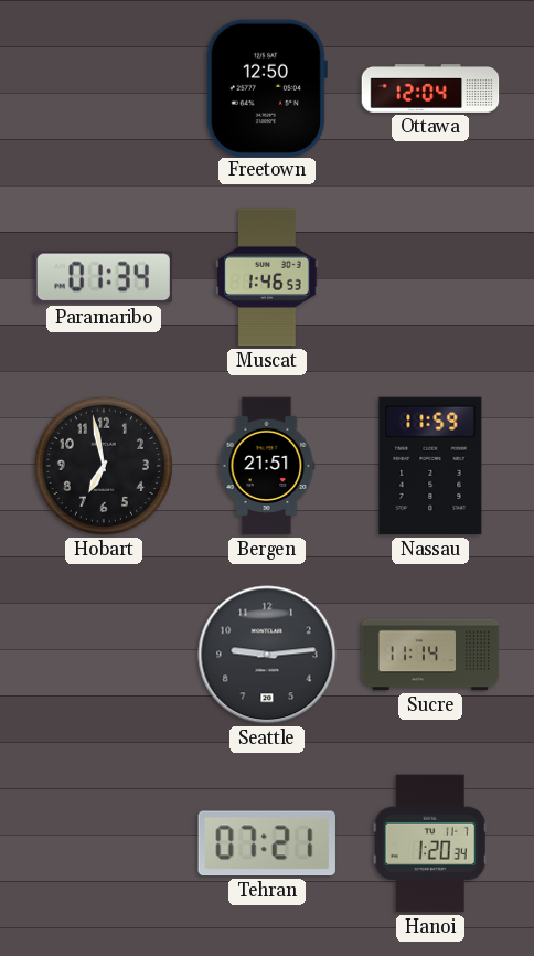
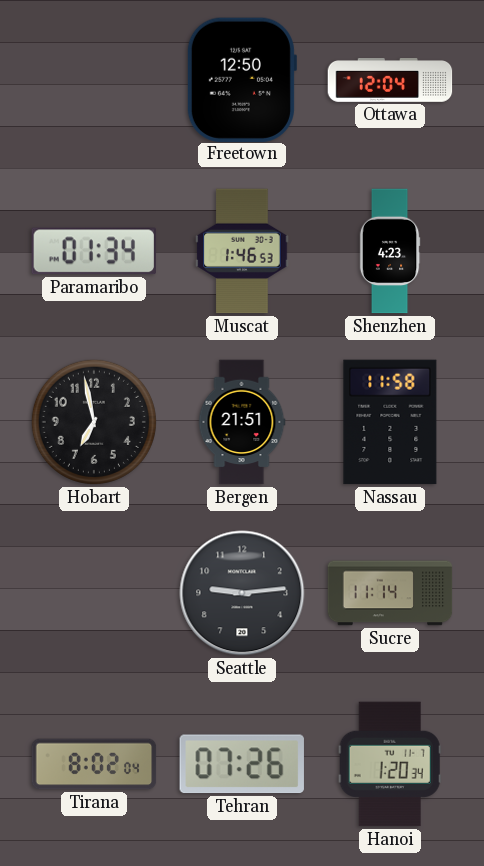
Shenzhen: none -> 4:23 (390, 251)
Nassau: 11:59 -> 11:58 (390, 422)
Tirana: none -> 8:02 (94, 764)
Tehran: 07:21 -> 07:26 (242, 764)
